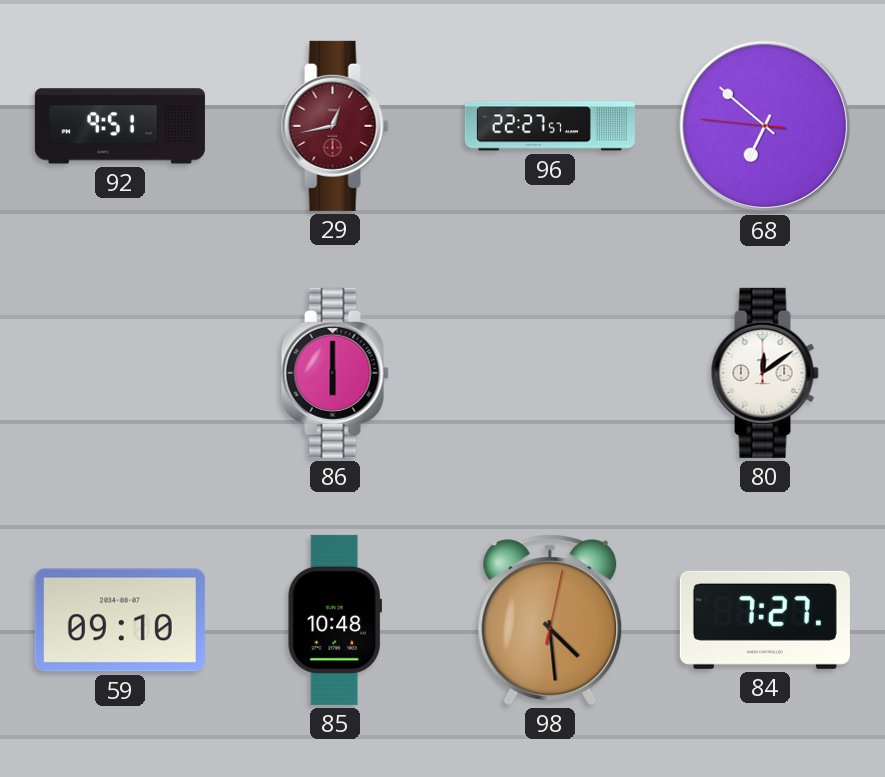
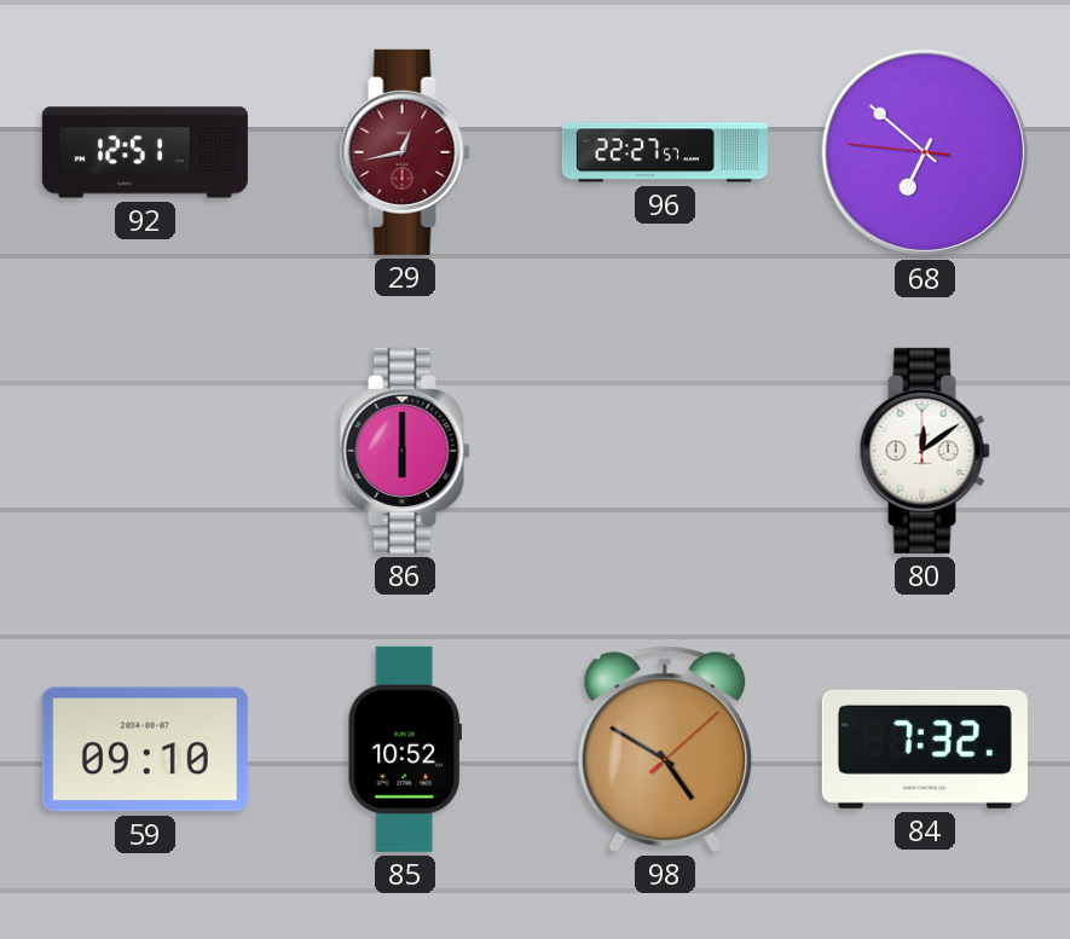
92: 9:51 -> 12:51 (145, 152)
85: 10:48 -> 10:52 (404, 749)
98: 4:29 -> 4:50 (665, 749)
84: 7:27 -> 7:32 (925, 749)
